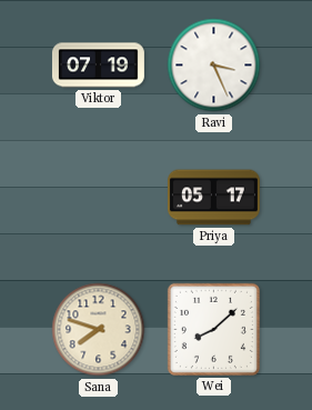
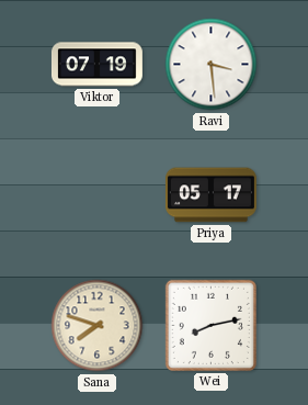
Ravi: 3:26 -> 3:29 (212, 65)
Wei: 8:08 -> 8:13 (210, 325)
